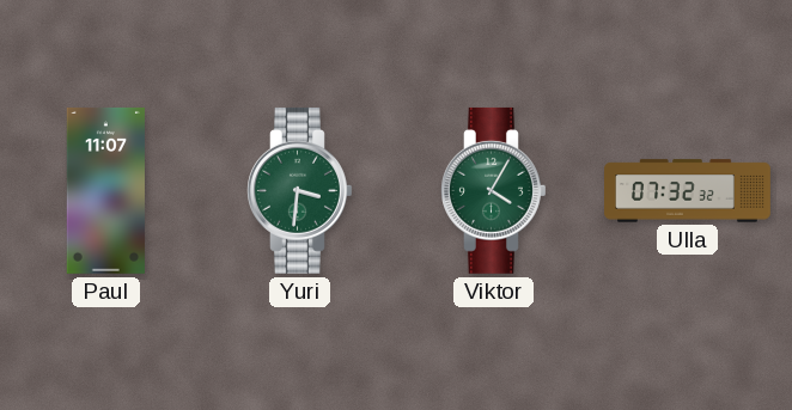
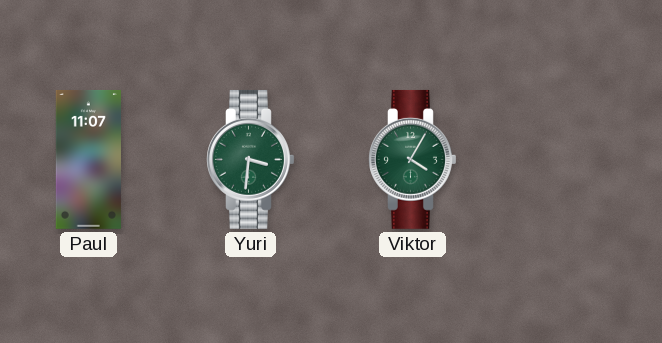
Ulla: 07:32 -> none (688, 191)
